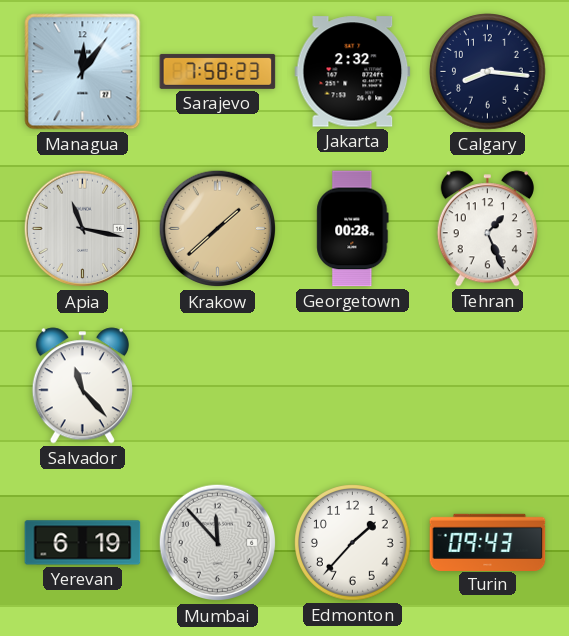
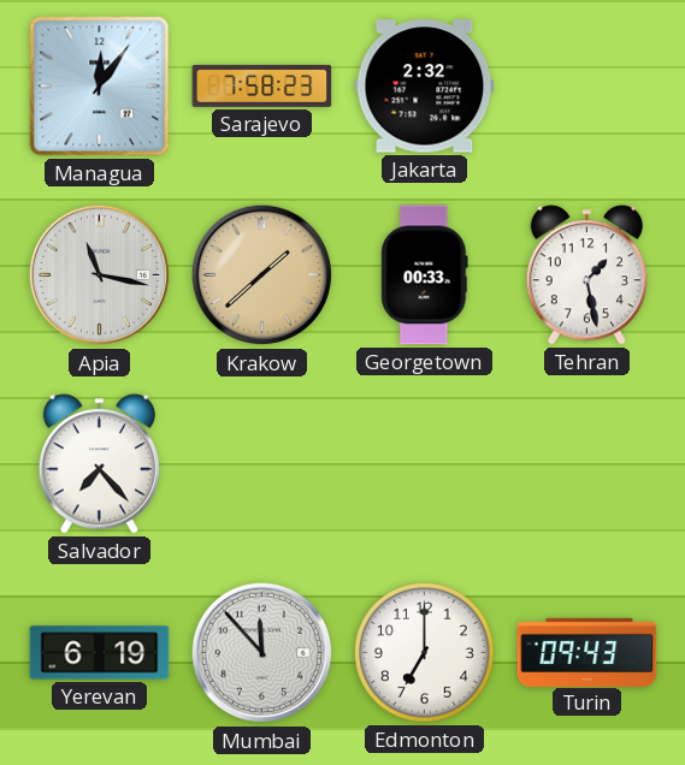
Calgary: 8:16 -> none (488, 72)
Georgetown: 00:28 -> 00:33 (425, 275)
Tehran: 1:26 -> 1:28 (586, 275)
Salvador: 11:23 -> 7:23 (99, 464)
Edmonton: 1:37 -> 7:00 (425, 653)
